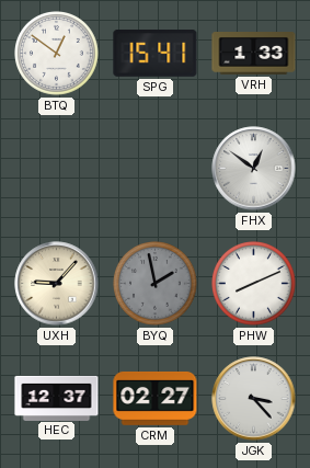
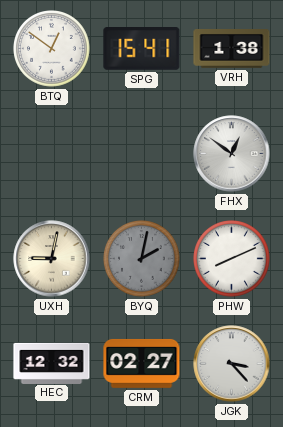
VRH: 1:33 -> 1:38 (232, 49)
UXH: 9:07 -> 9:02 (52, 259)
BYQ: 1:58 -> 2:02 (142, 259)
HEC: 12:37 -> 12:32 (52, 363)
